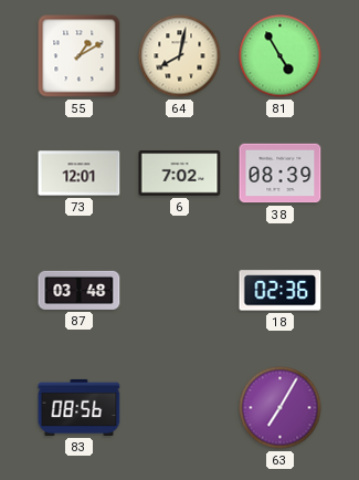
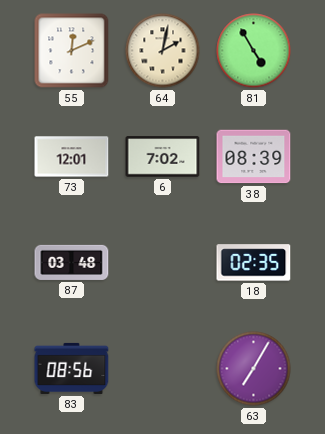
55: 1:10 -> 12:11 (72, 51)
64: 8:02 -> 2:02 (163, 51)
18: 02:36 -> 02:35 (254, 263)
